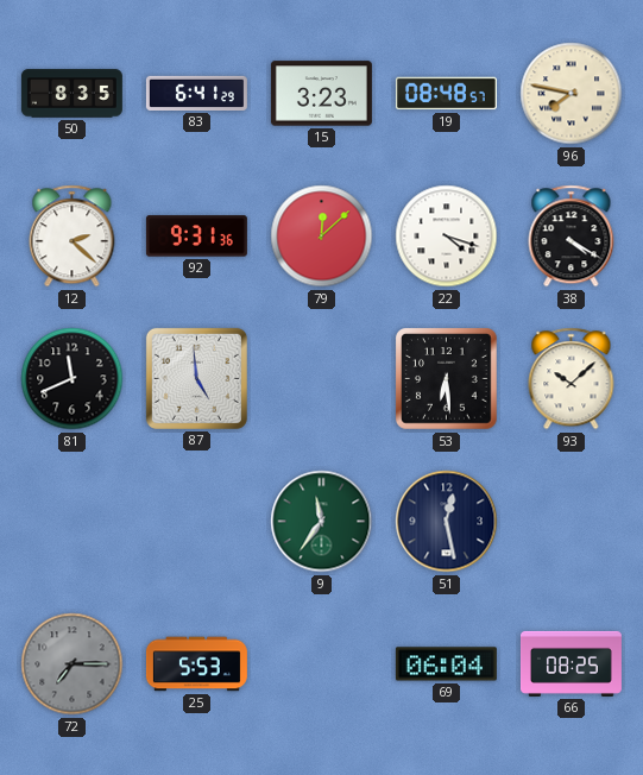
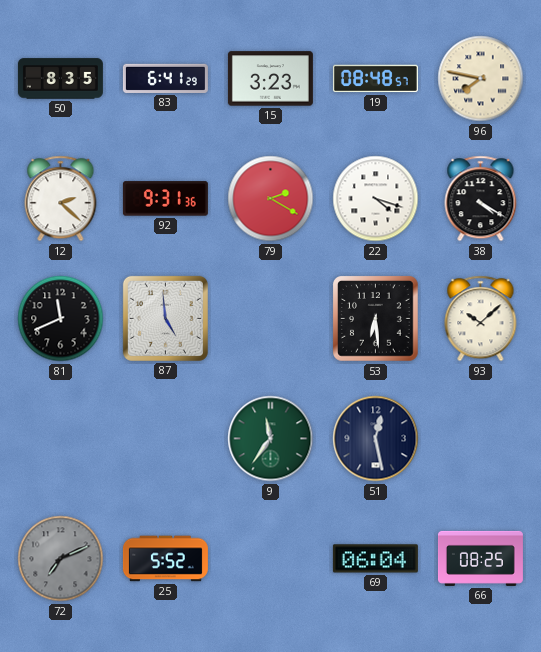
79: 12:08 -> 2:20 (271, 199)
72: 7:15 -> 7:11 (61, 559)
25: 5:53 -> 5:52 (165, 559)
